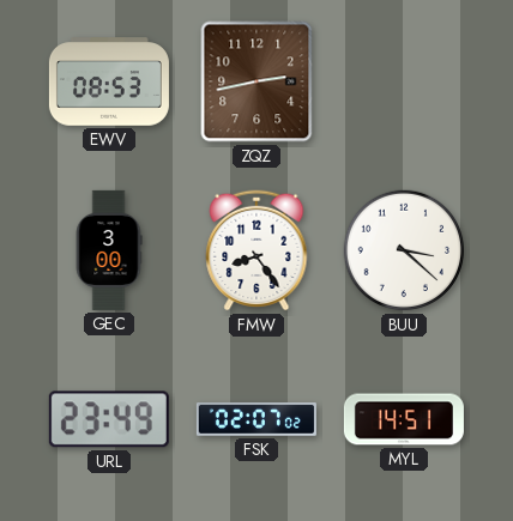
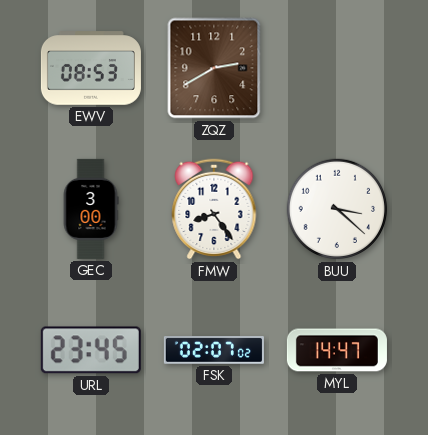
ZQZ: 2:43 -> 2:40 (214, 68)
URL: 23:49 -> 23:45 (91, 350)
MYL: 14:51 -> 14:47 (337, 350)
